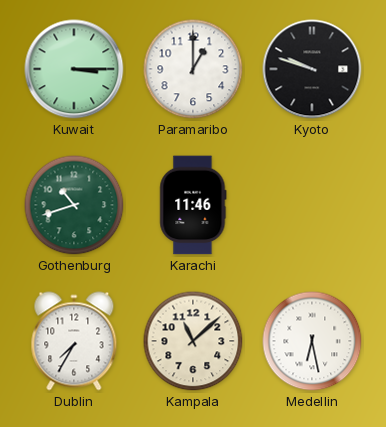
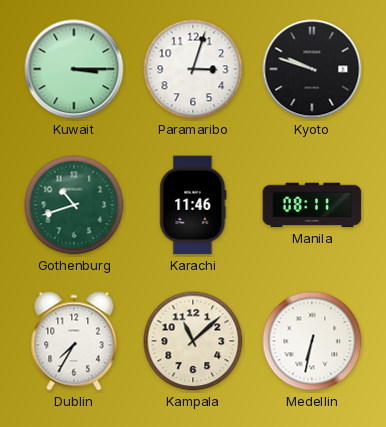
Paramaribo: 1:00 -> 3:03 (193, 69)
Manila: none -> 08:11 (312, 205)
Medellin: 6:28 -> 6:32 (312, 341)
